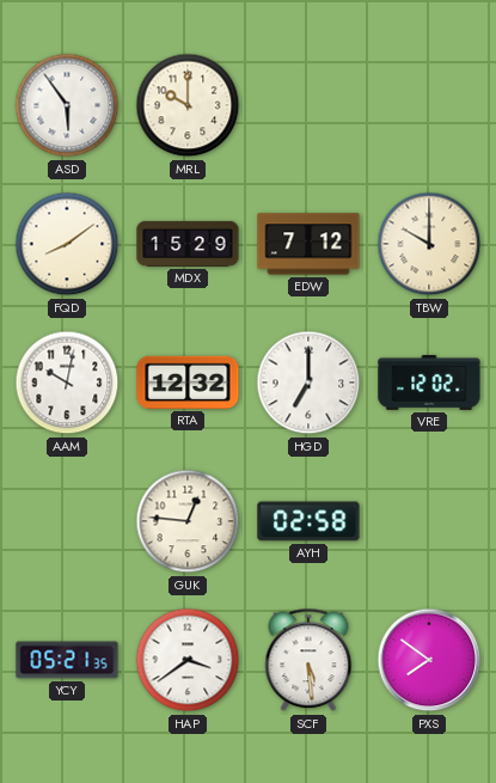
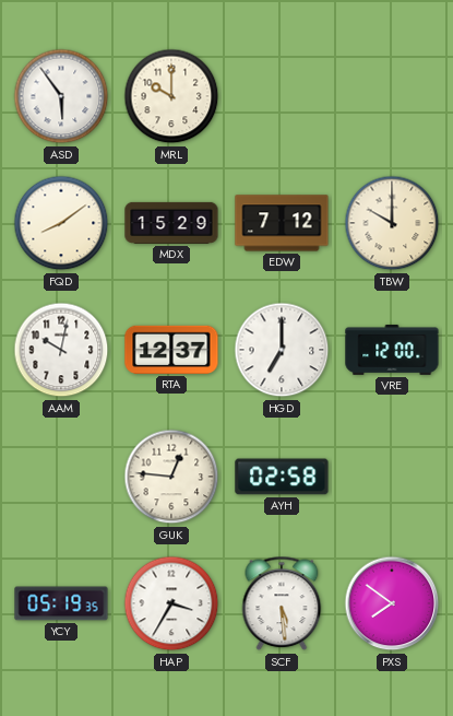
RTA: 12:32 -> 12:37 (171, 350)
VRE: 12:02 -> 12:00 (392, 350)
YCY: 05:21 -> 05:19 (61, 603)
HAP: 3:39 -> 3:35 (171, 603)
